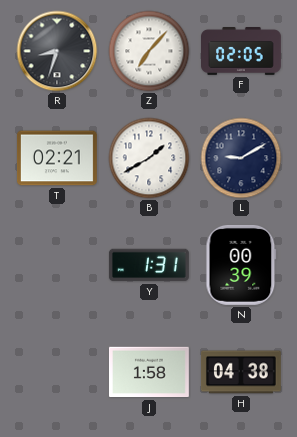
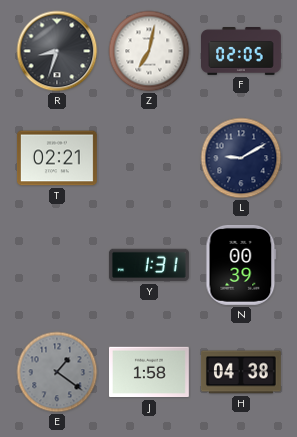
Z: 7:07 -> 7:02 (149, 51)
B: 1:40 -> none (149, 158)
E: none -> 1:21 (57, 372)
